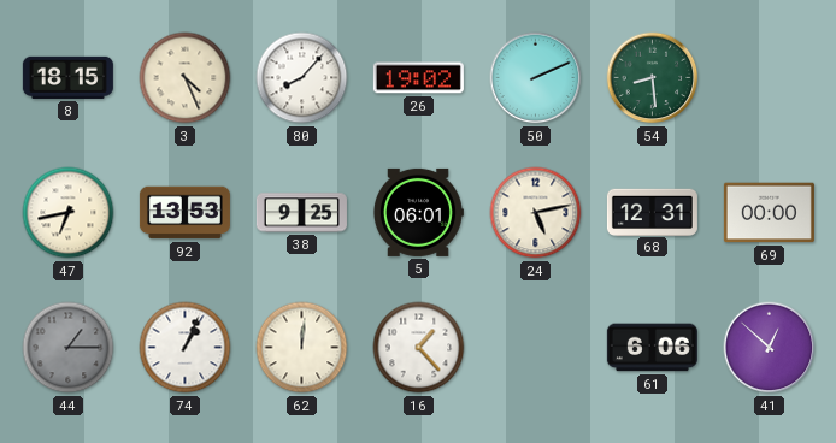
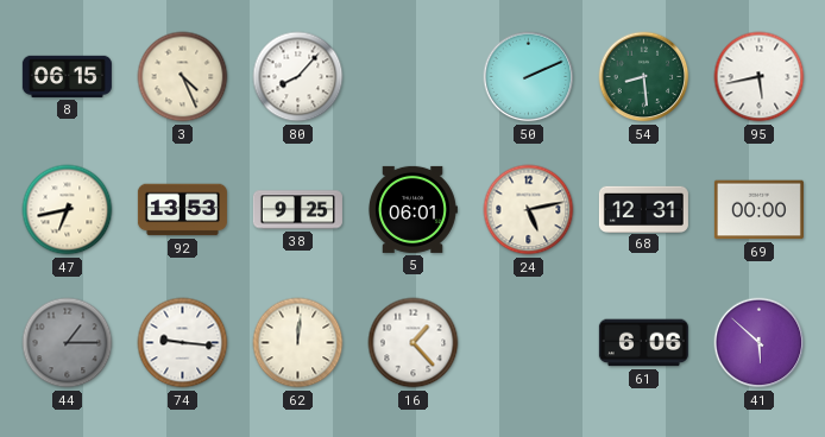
8: 18:15 -> 06:15 (67, 76)
26: 19:02 -> none (418, 78)
95: none -> 5:43 (760, 77)
74: 1:04 -> 9:16 (183, 343)
41: 12:52 -> 5:52 (760, 343)
